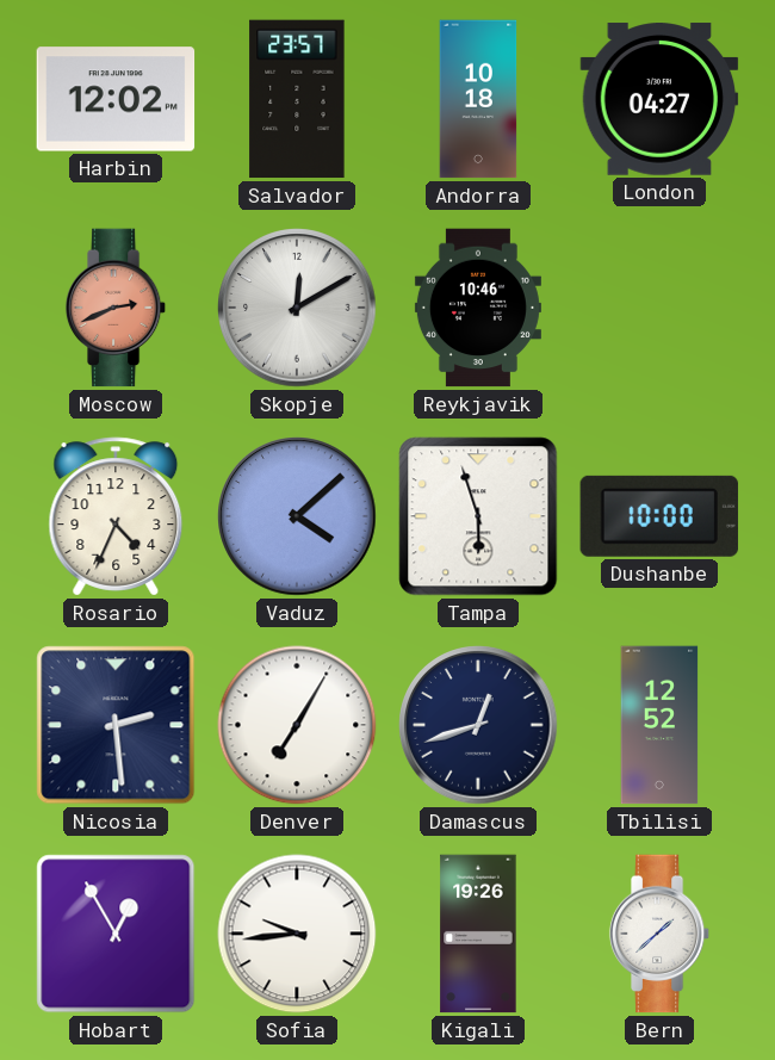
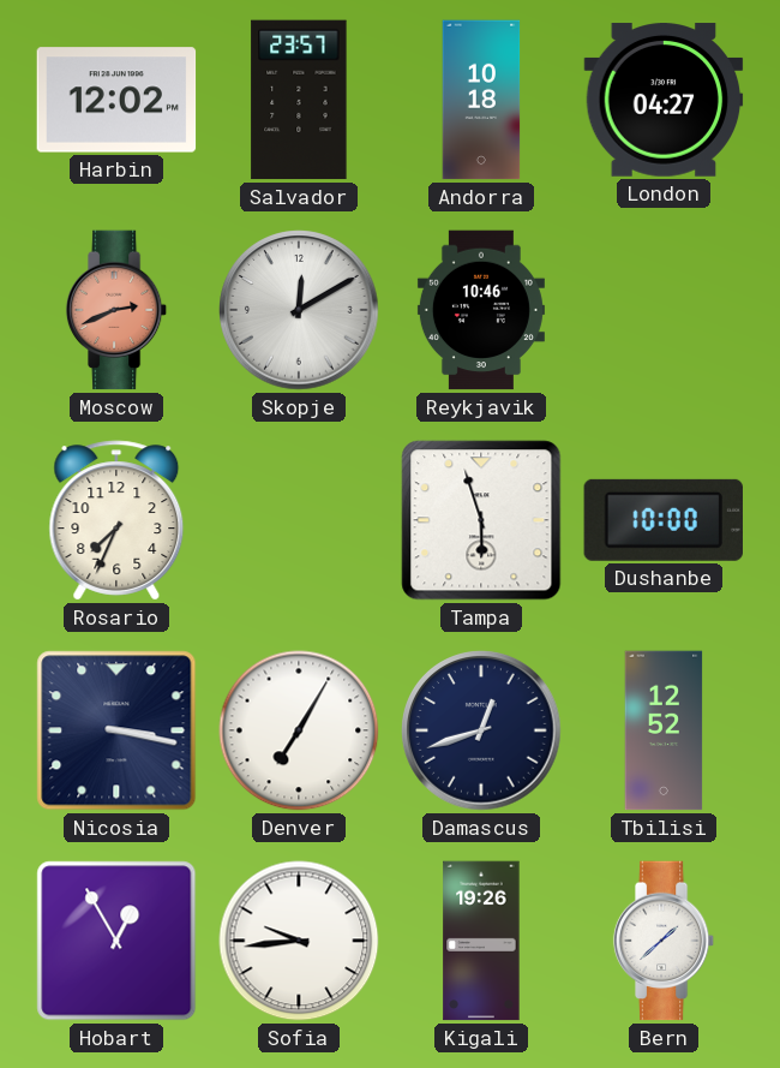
Rosario: 4:34 -> 7:34 (116, 520)
Vaduz: 4:08 -> none (297, 516)
Nicosia: 2:29 -> 3:17 (116, 730)
